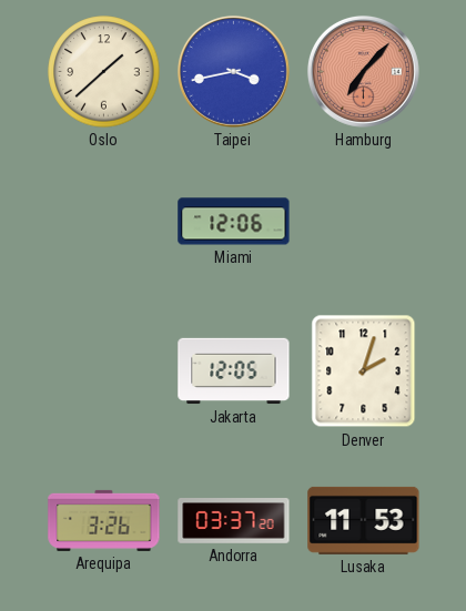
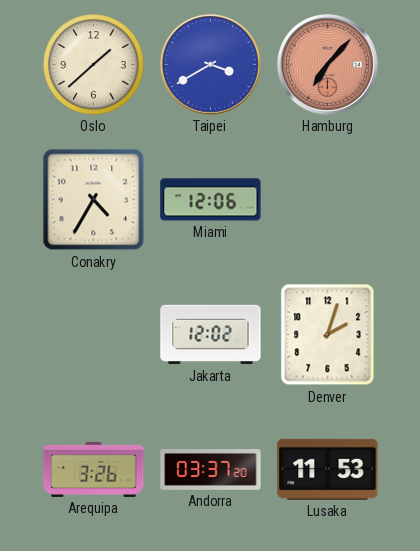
Taipei: 3:43 -> 3:40 (210, 64)
Conakry: none -> 4:35 (94, 200)
Jakarta: 12:05 -> 12:02 (211, 335)
